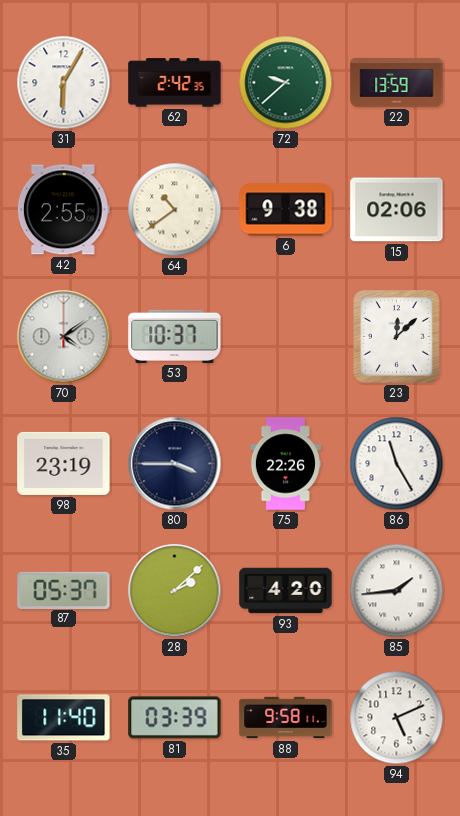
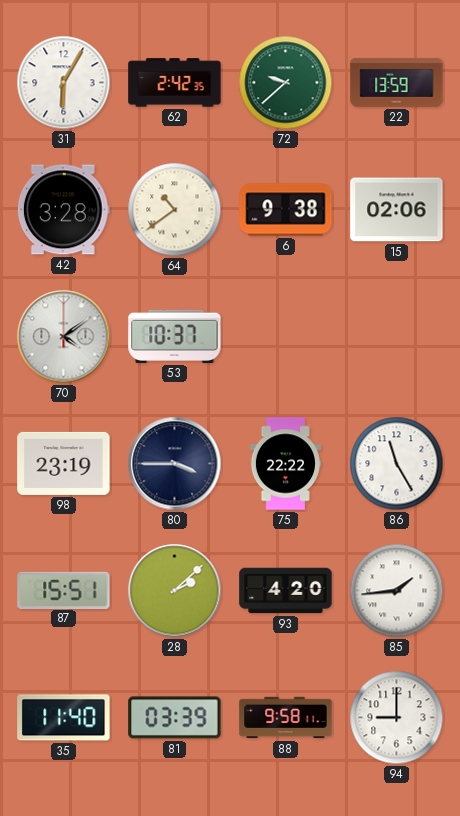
42: 2:55 -> 3:28 (63, 210)
23: 12:08 -> none (397, 337)
75: 22:26 -> 22:22 (285, 464)
87: 05:37 -> 15:51 (64, 590)
94: 5:11 -> 9:00 (397, 718)
